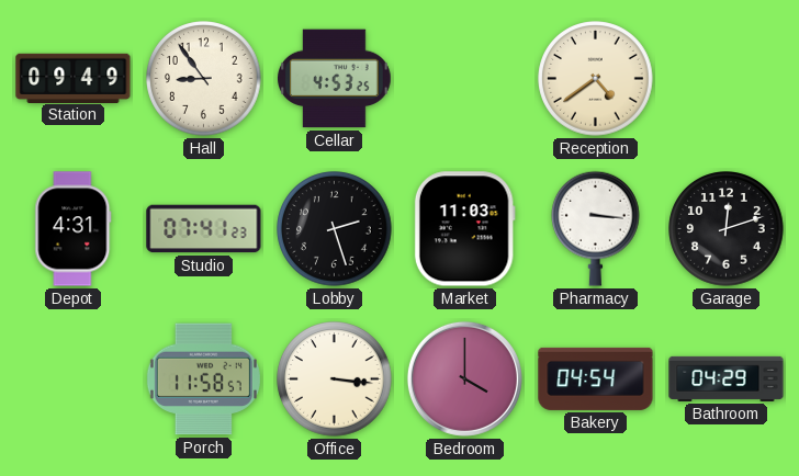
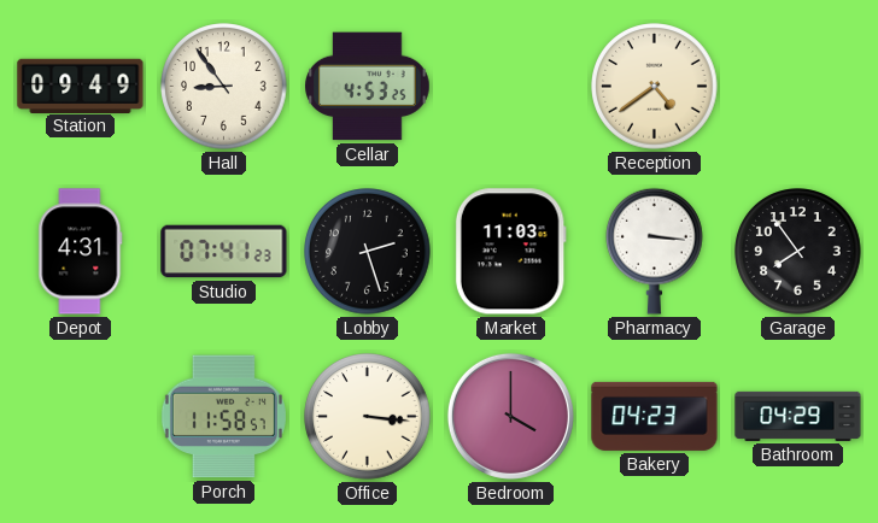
Garage: 12:12 -> 7:54 (798, 252)
Bakery: 04:54 -> 04:23 (655, 416)
